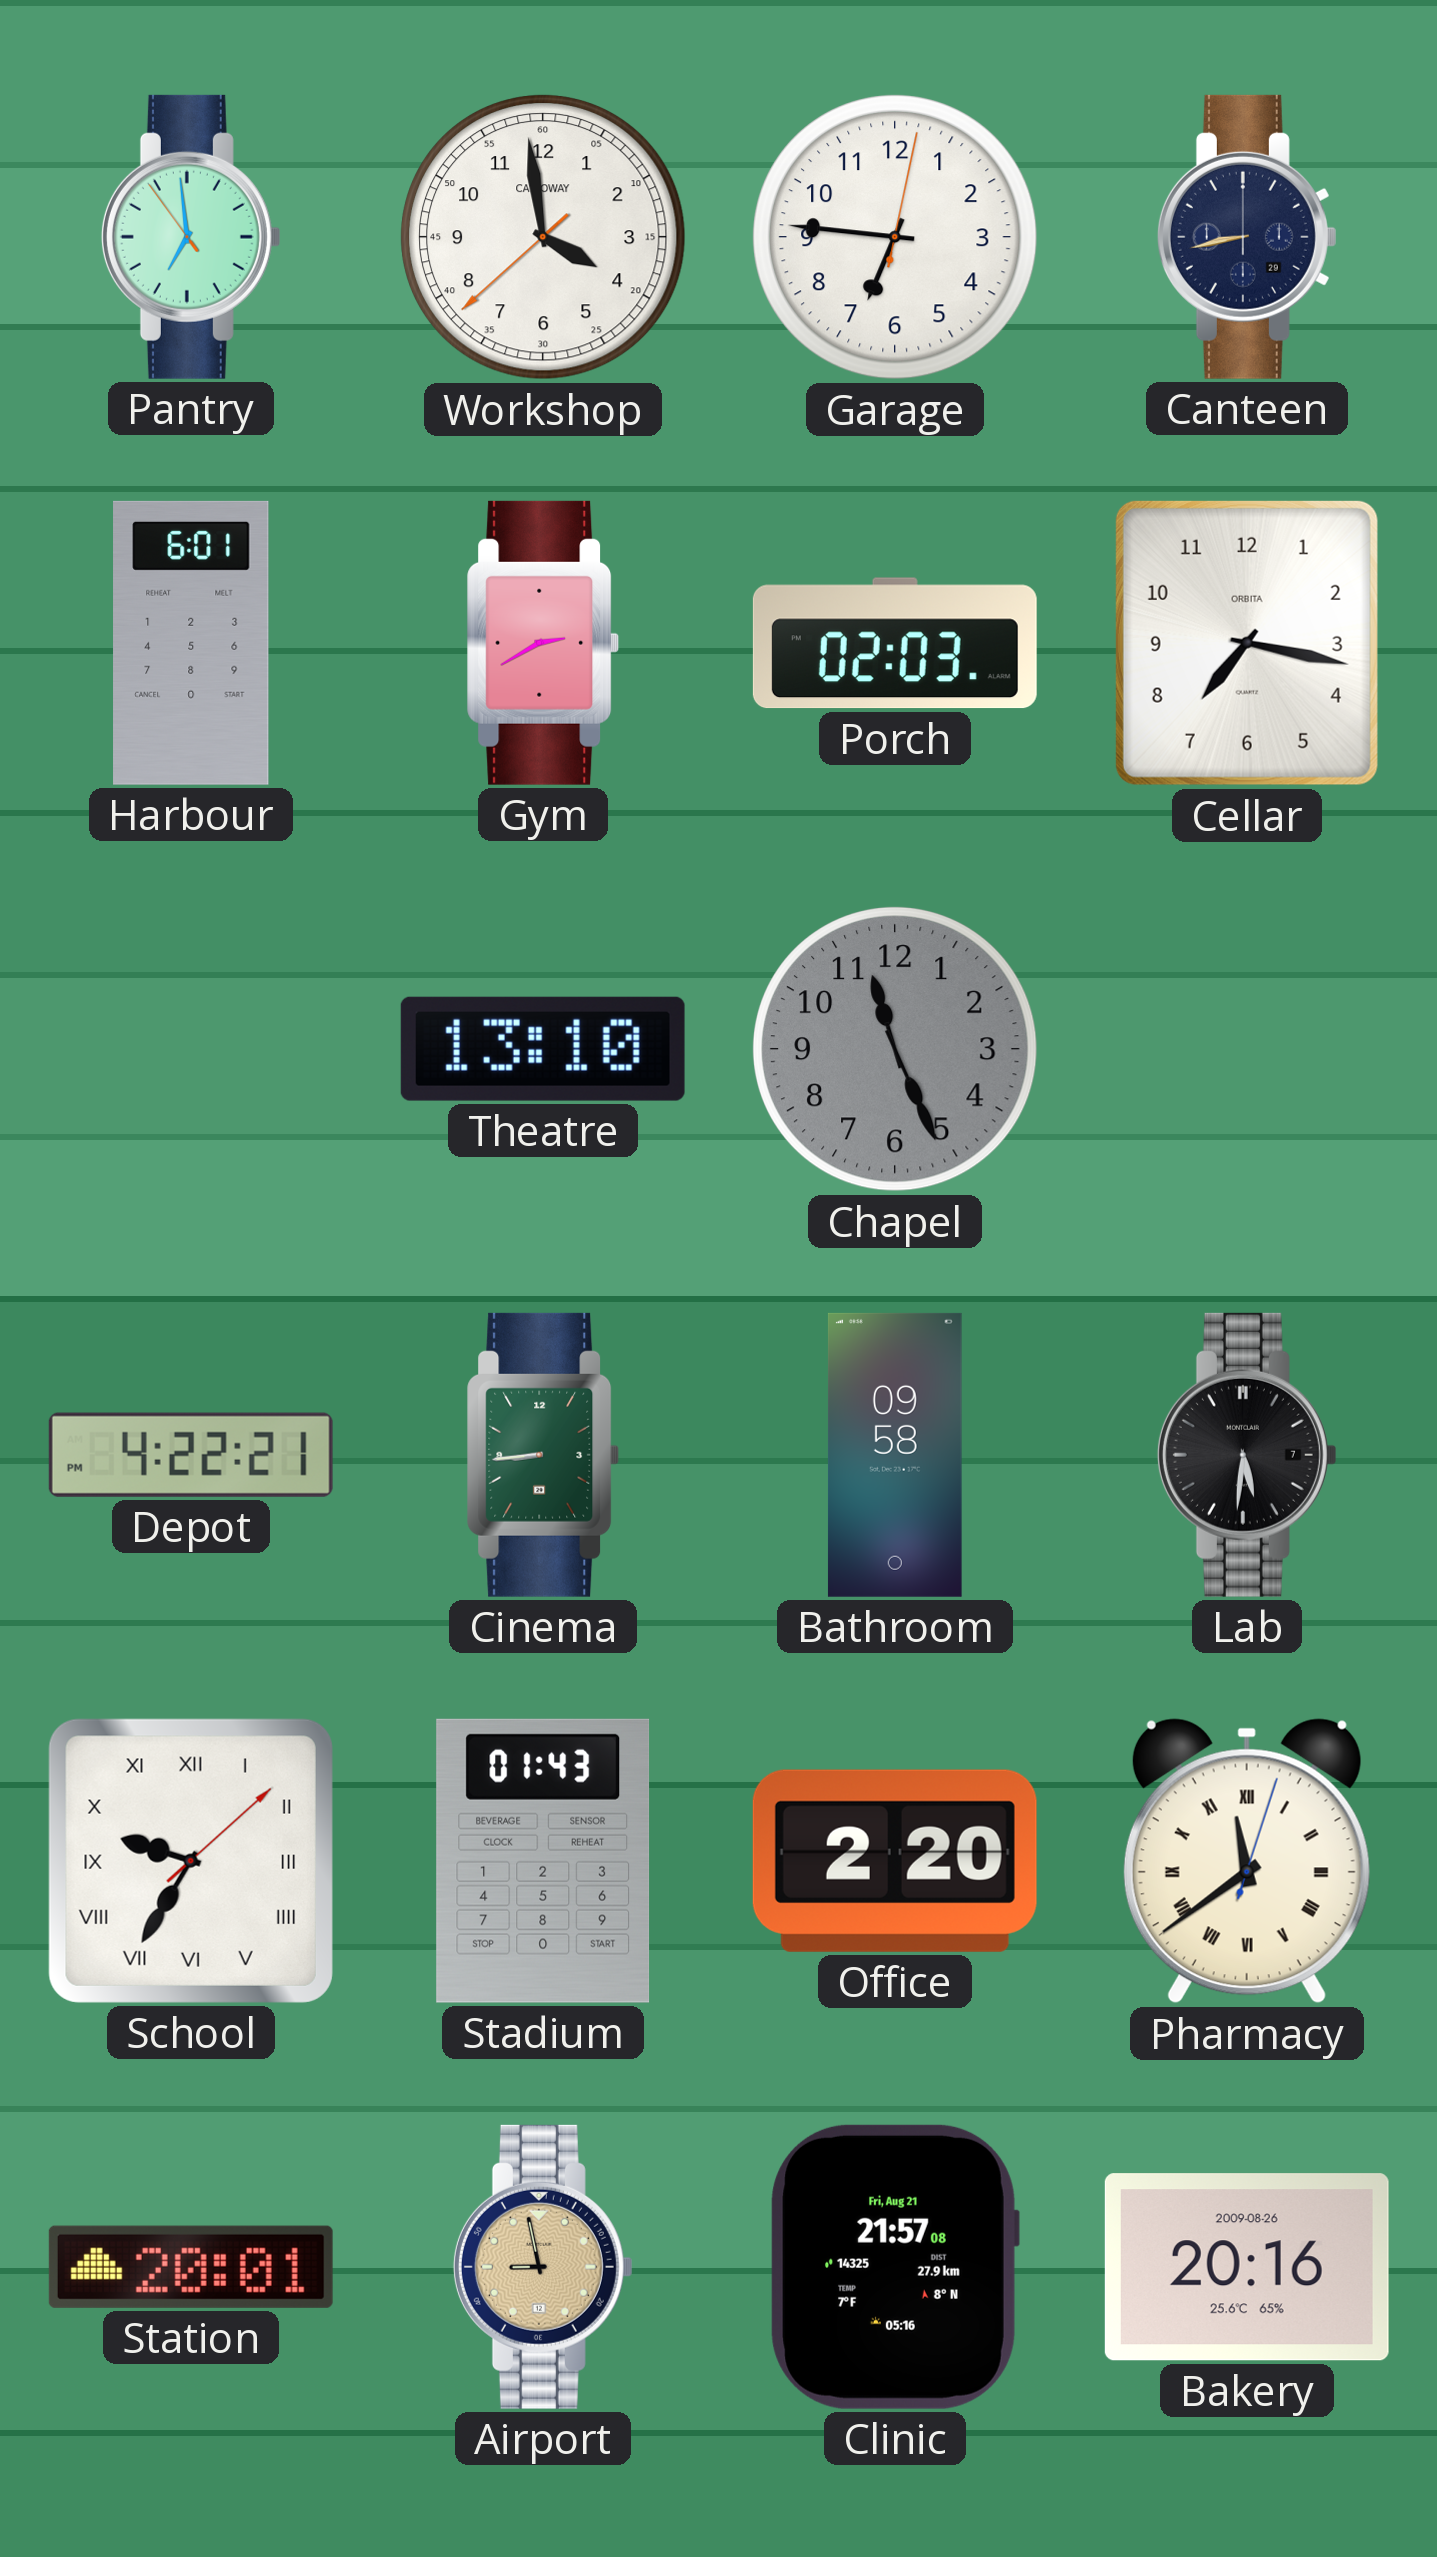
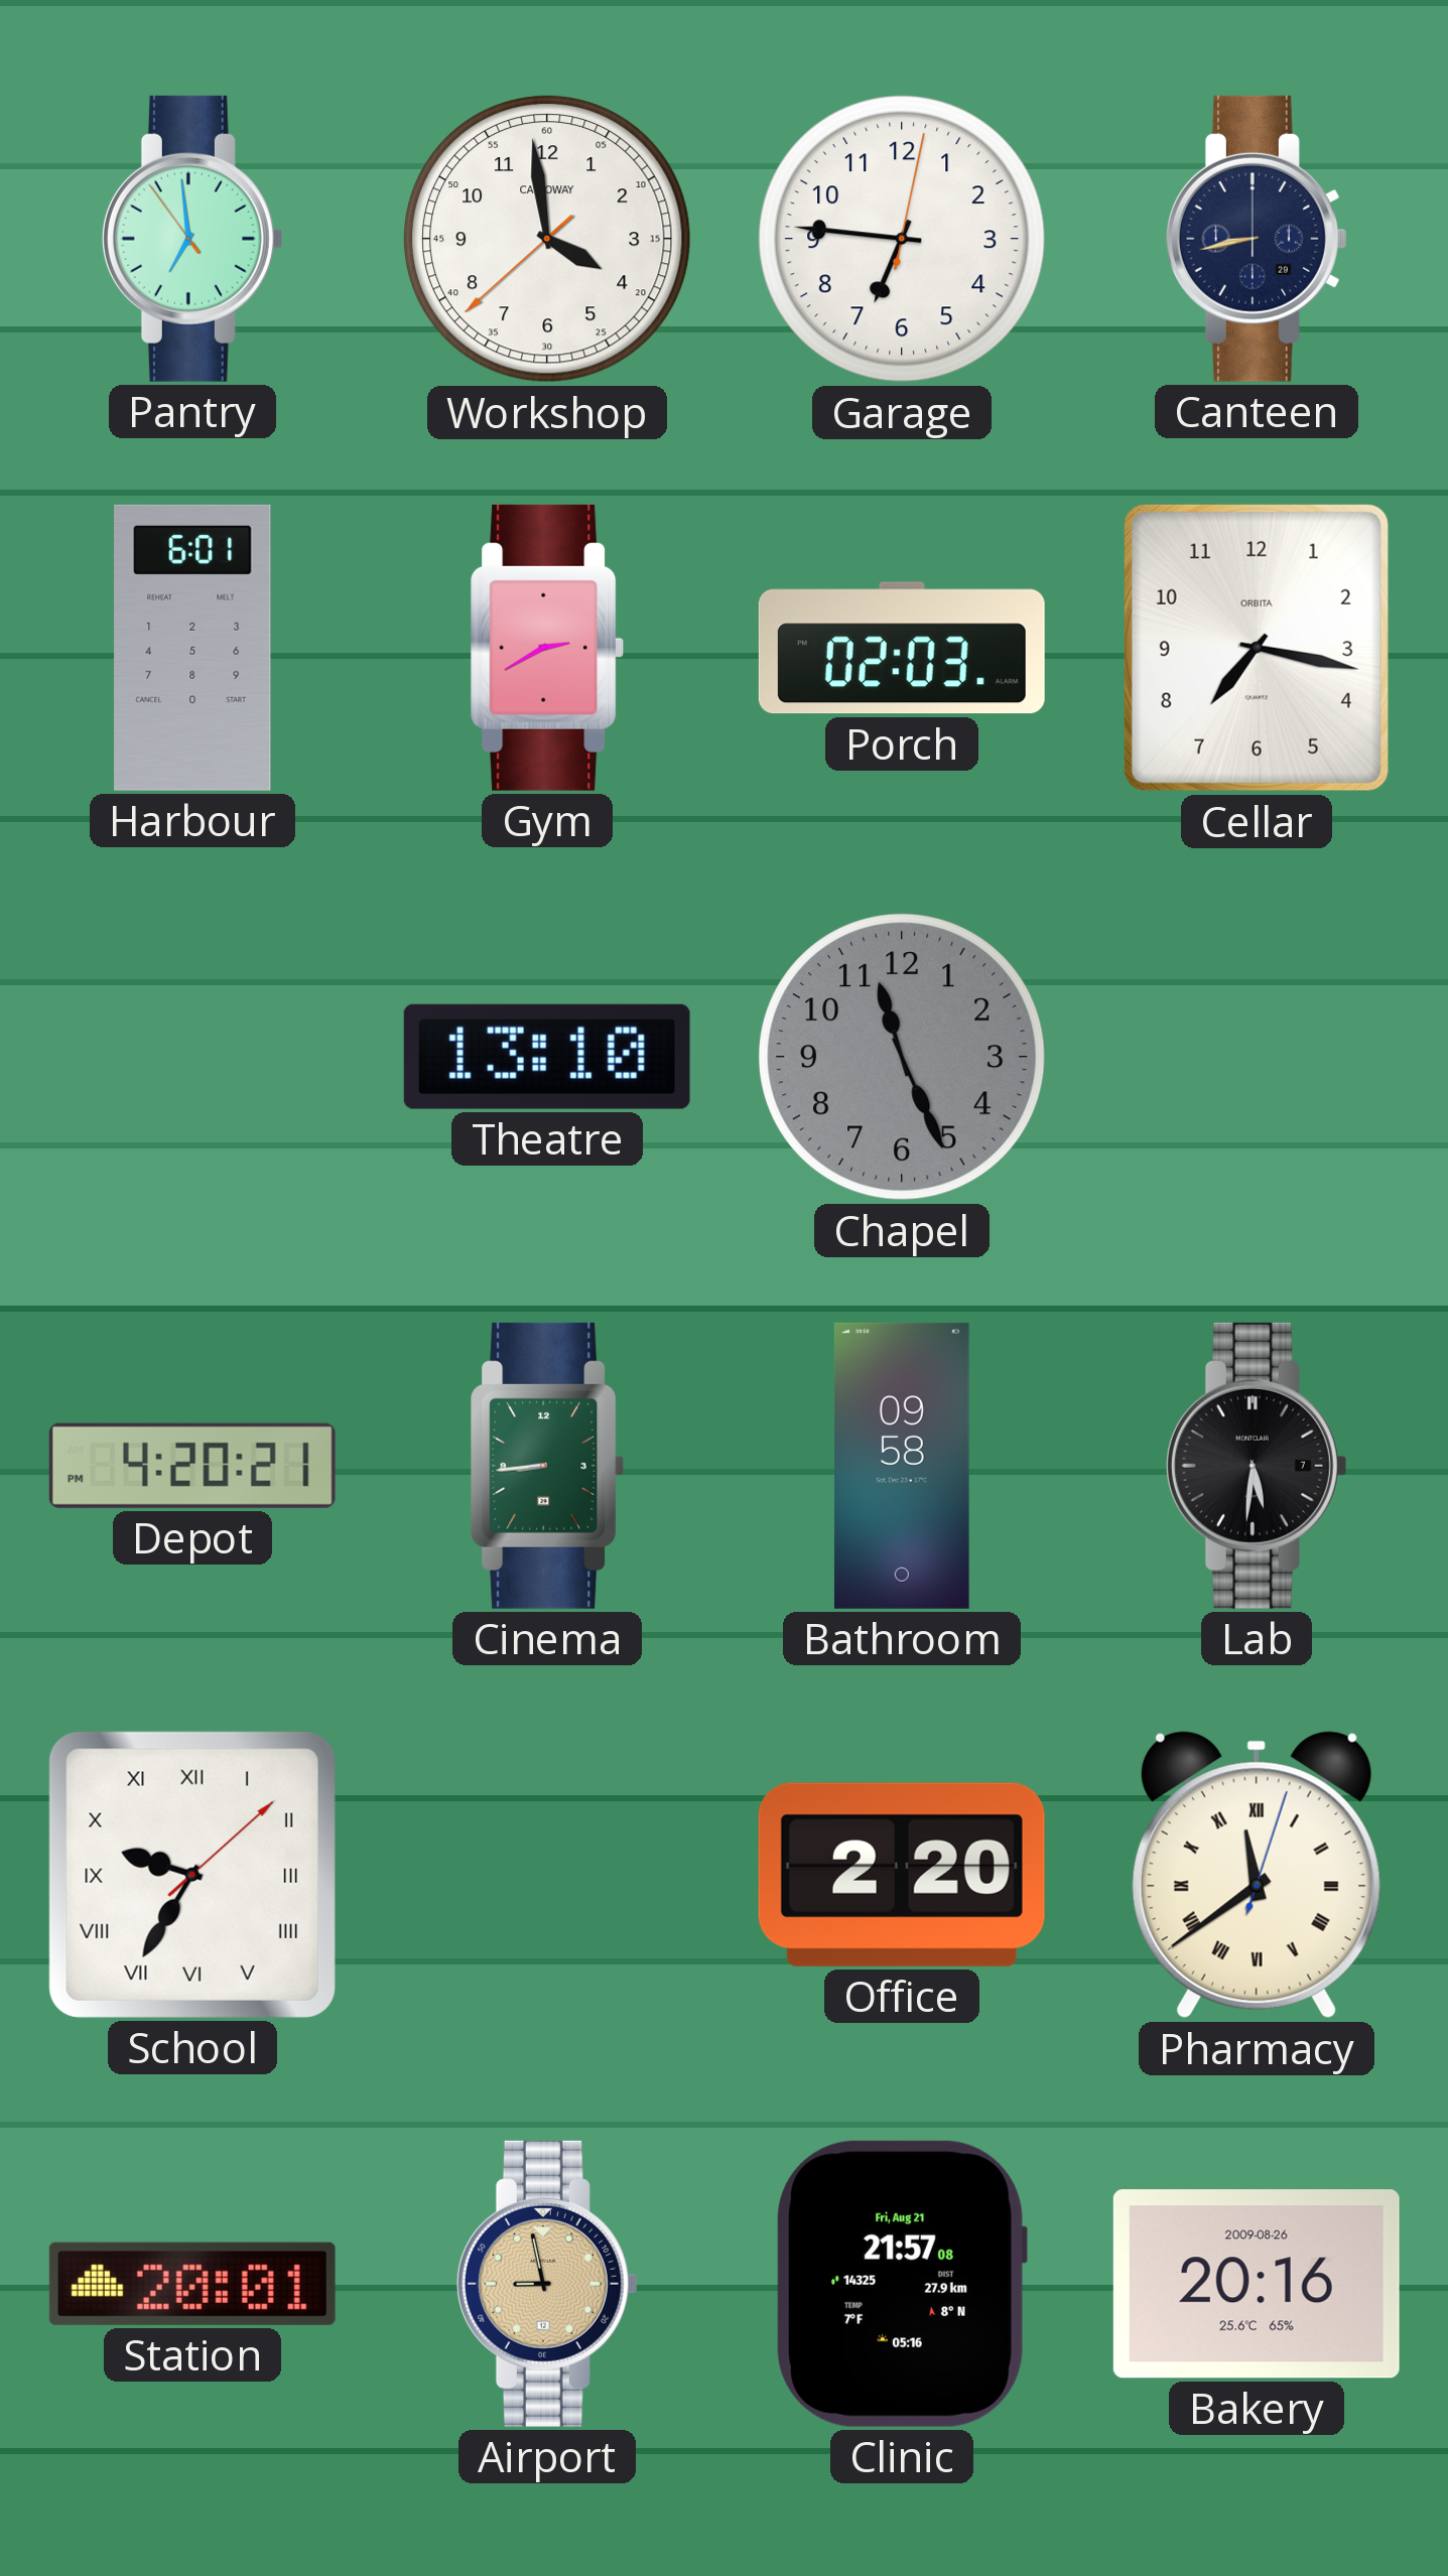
Depot: 4:22 -> 4:20 (192, 1466)
Stadium: 01:43 -> none (543, 1861)
